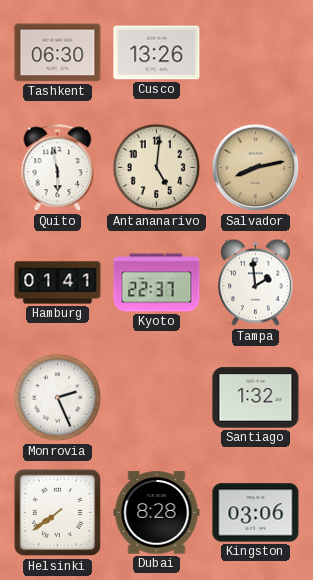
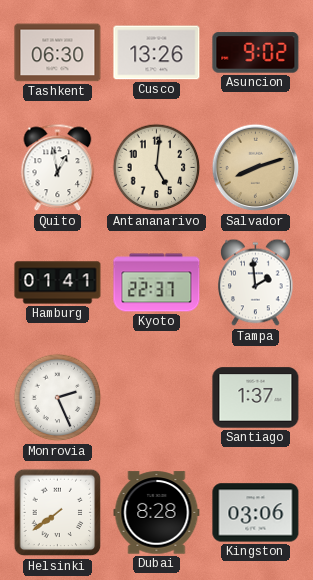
Asuncion: none -> 9:02 (256, 53)
Quito: 5:58 -> 12:58 (58, 168)
Salvador: 8:13 -> 8:12 (256, 168)
Santiago: 1:32 -> 1:37 (256, 398)
